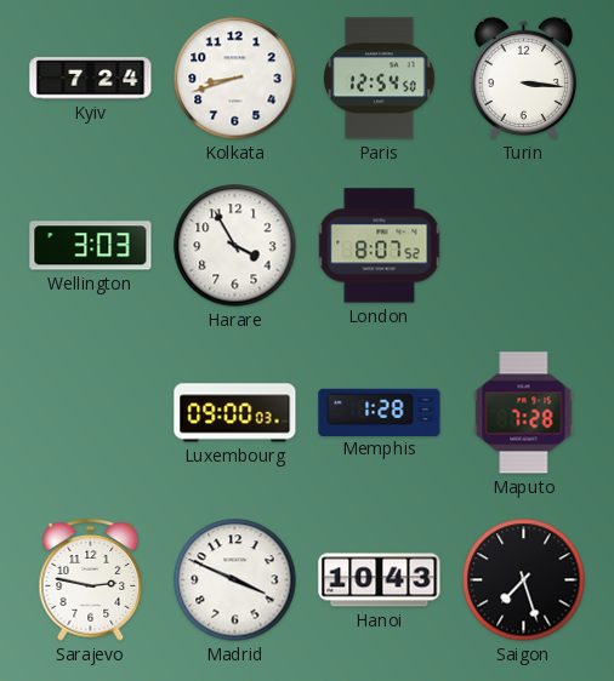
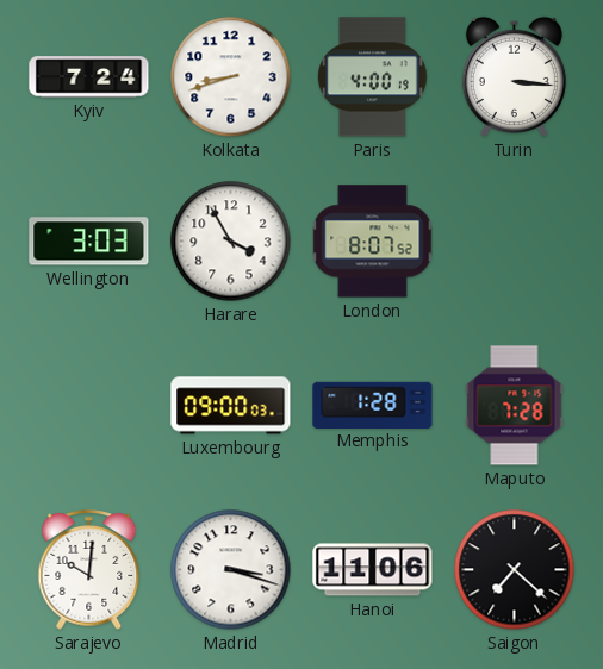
Paris: 12:54 -> 4:00 (373, 77)
Sarajevo: 2:47 -> 10:01 (89, 570)
Madrid: 3:49 -> 3:18 (231, 570)
Hanoi: 10:43 -> 11:06 (373, 570)
Saigon: 7:27 -> 7:22 (515, 570)
